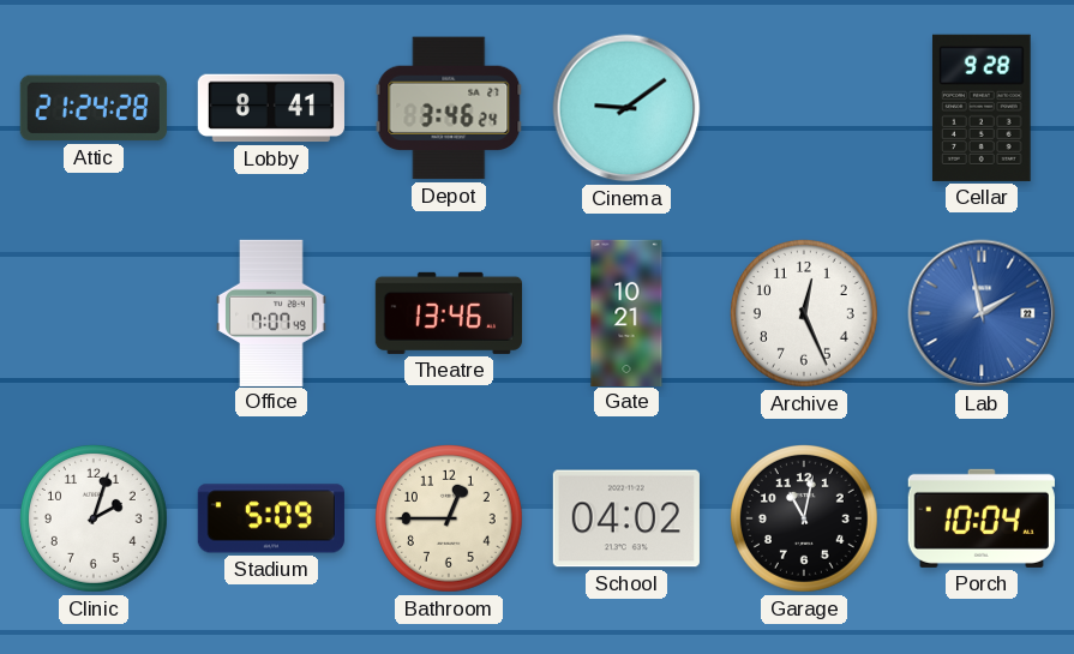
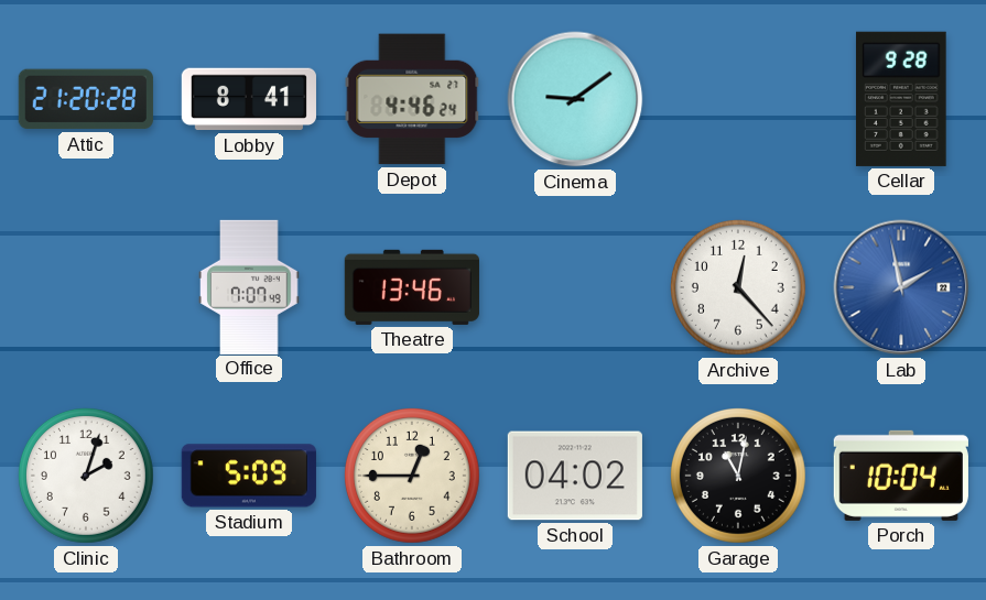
Attic: 21:24 -> 21:20 (86, 99)
Depot: 3:46 -> 4:46 (412, 99)
Gate: 10:21 -> none (626, 312)
Archive: 12:26 -> 12:23 (738, 287)
